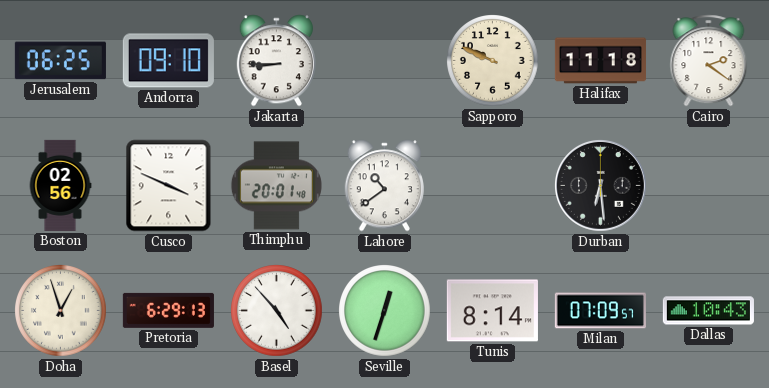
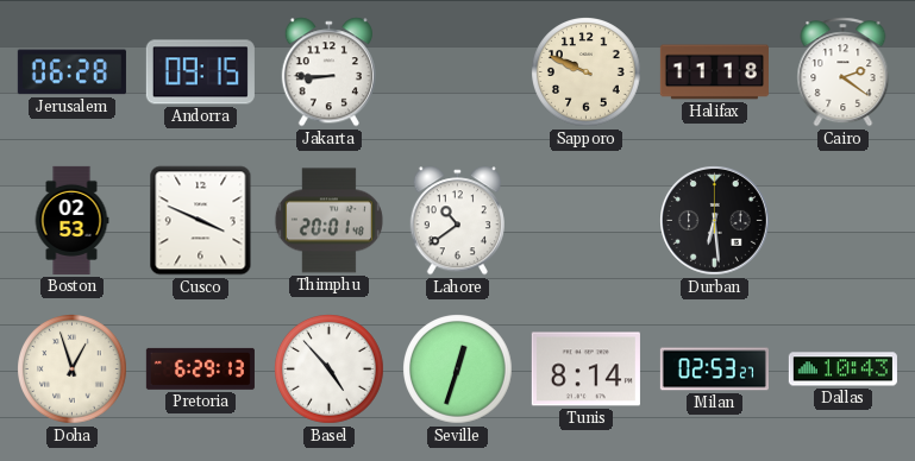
Jerusalem: 06:25 -> 06:28 (71, 72)
Andorra: 09:10 -> 09:15 (200, 72)
Boston: 02:56 -> 02:53 (71, 220)
Milan: 07:09 -> 02:53 (714, 370)
